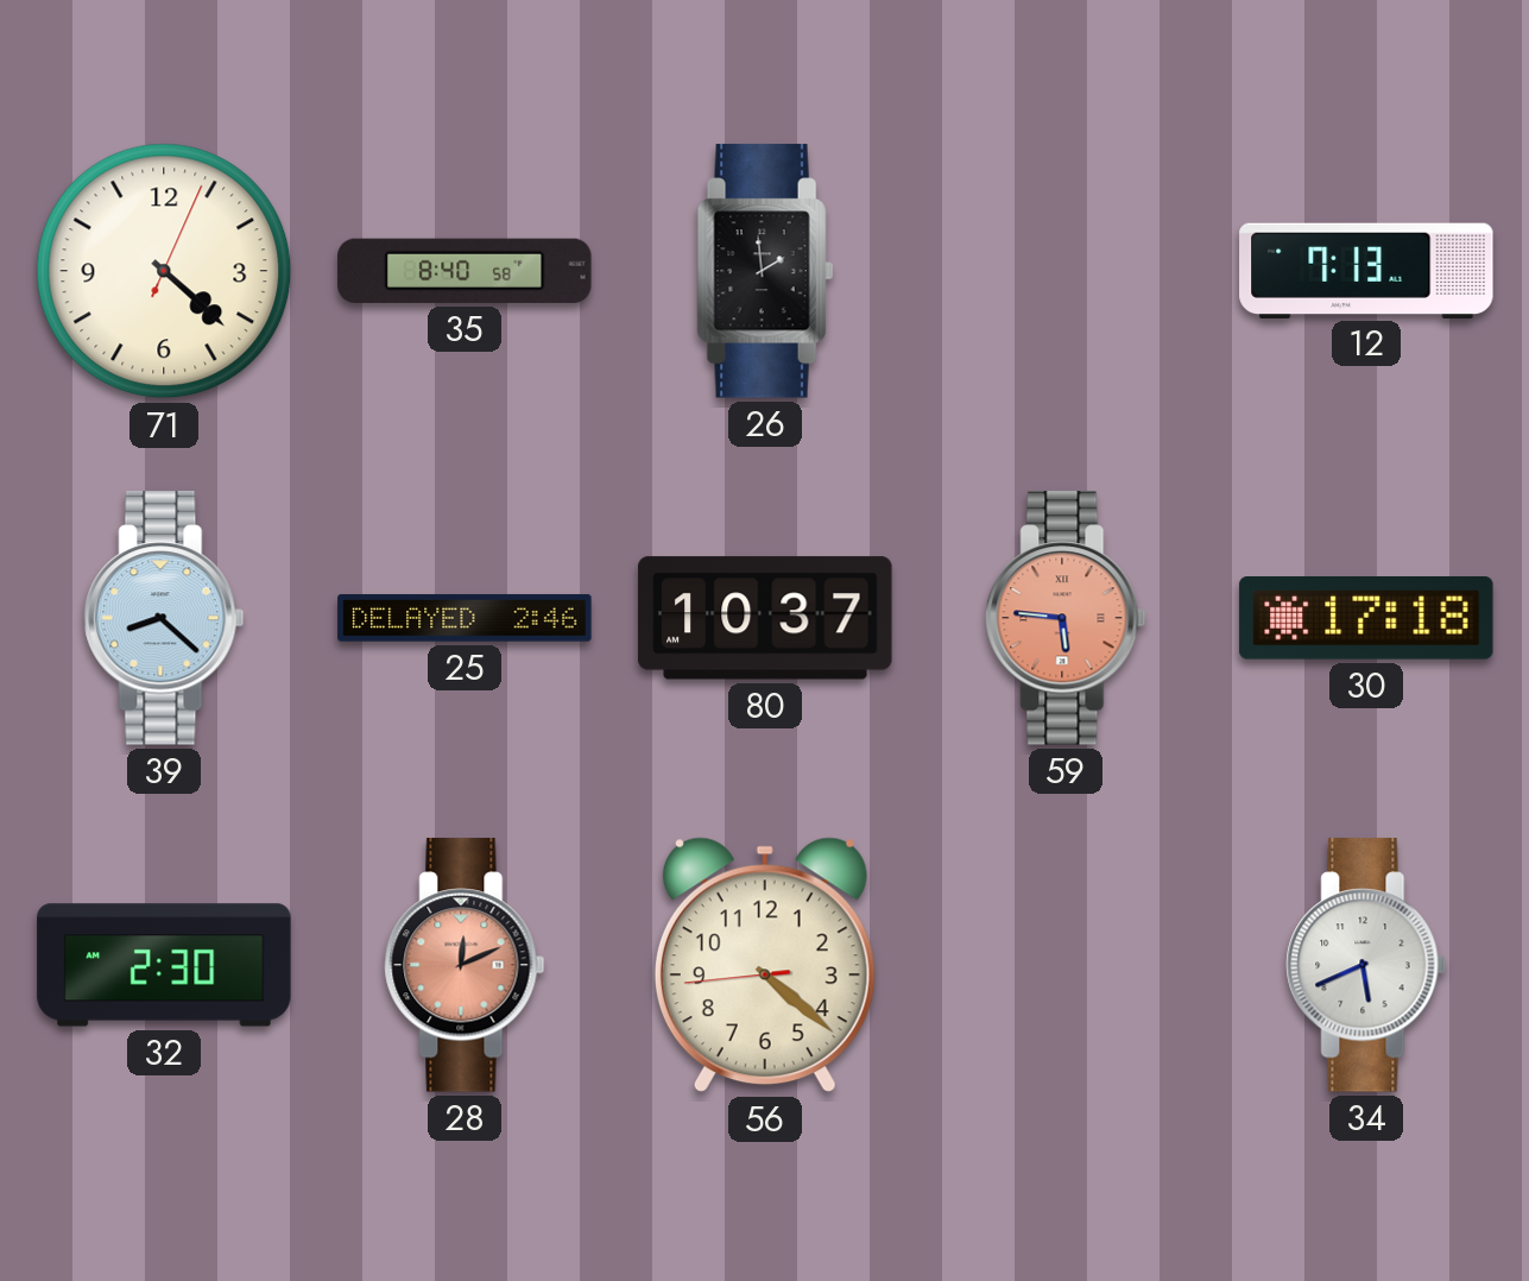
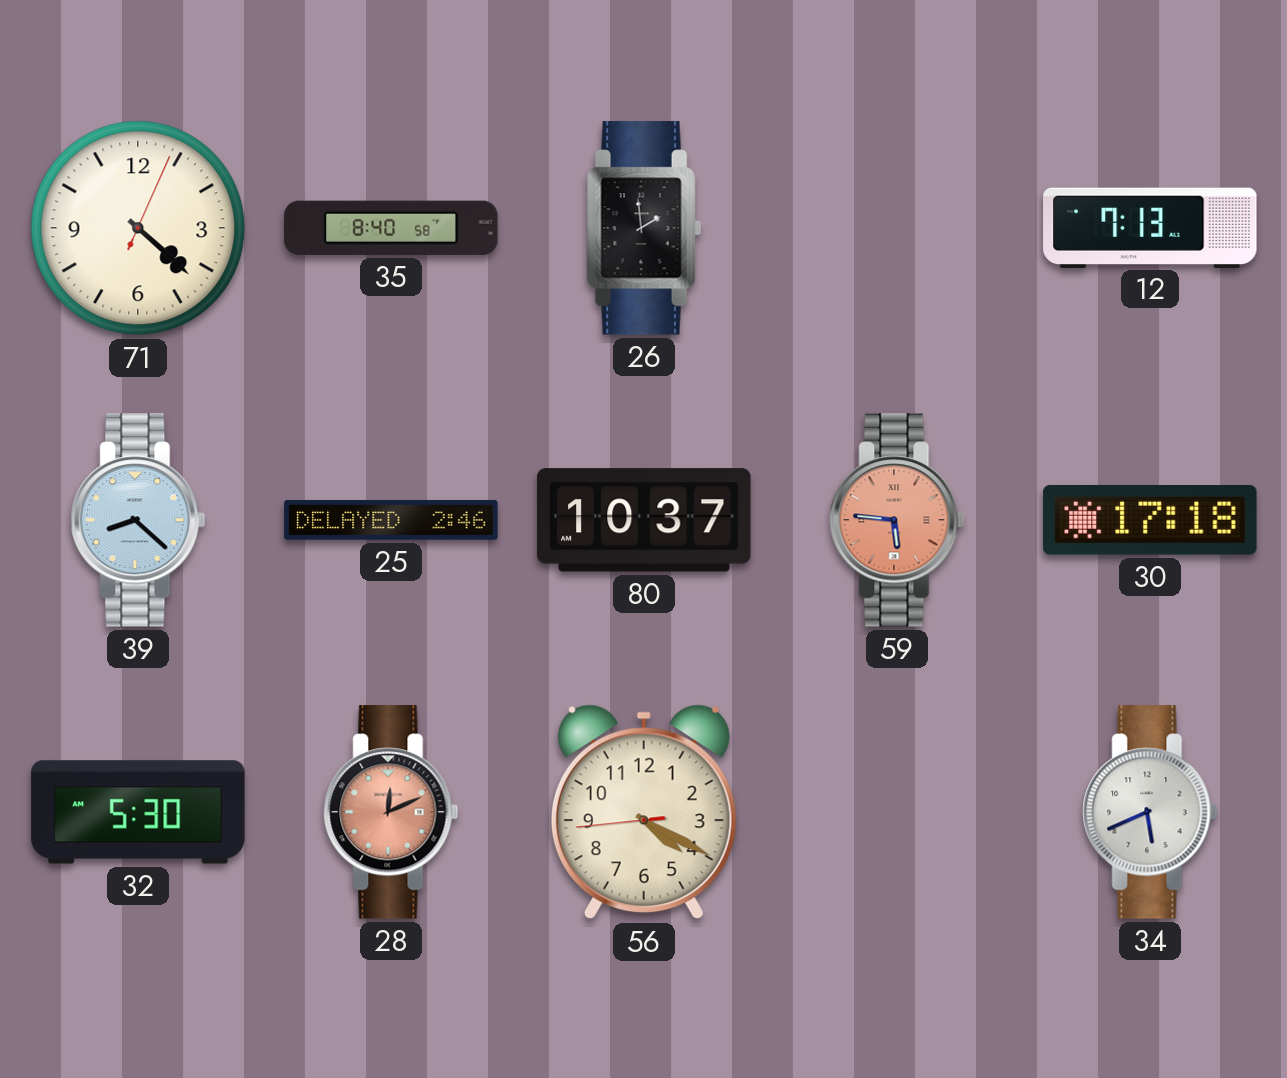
32: 2:30 -> 5:30 (138, 812)
56: 4:21 -> 4:19 (644, 812)
